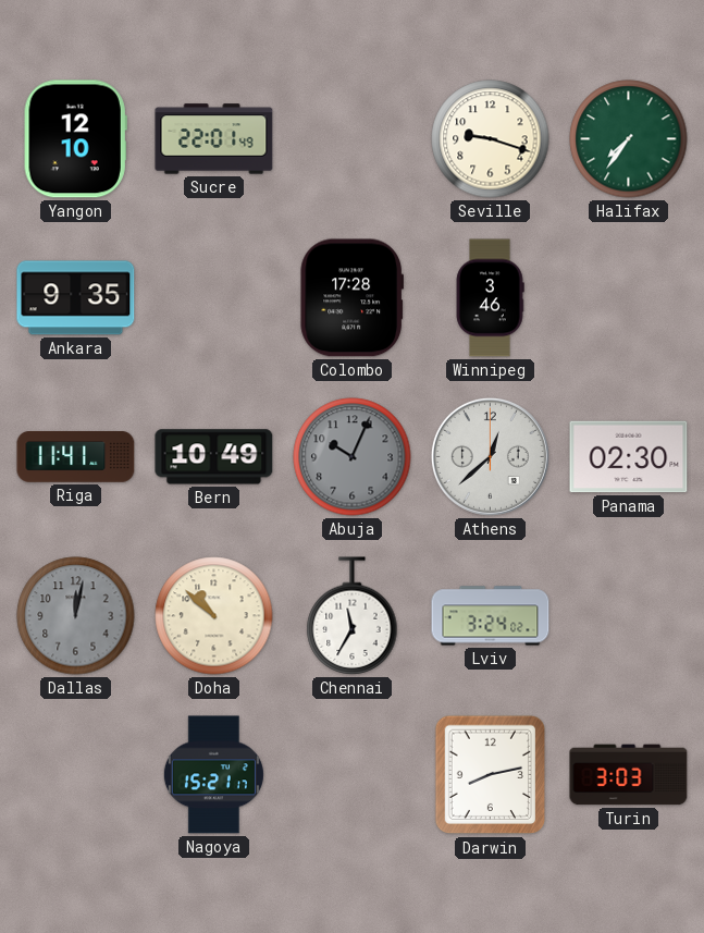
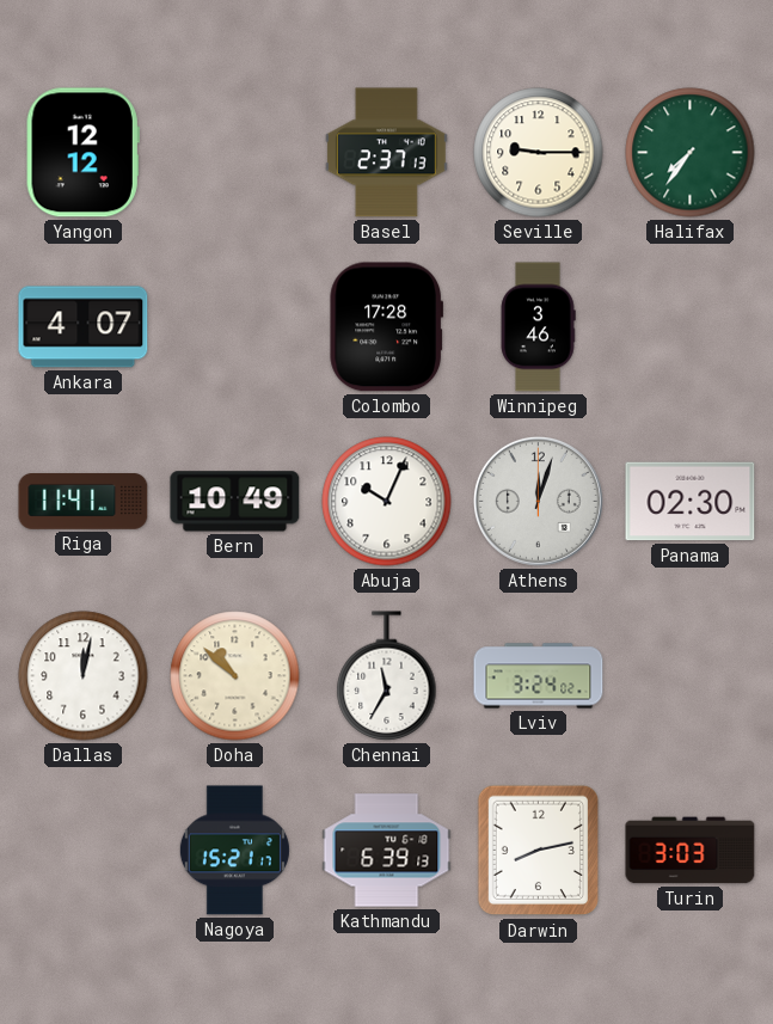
Yangon: 12:10 -> 12:12 (82, 153)
Sucre: 22:01 -> none (214, 139)
Basel: none -> 2:37 (386, 153)
Seville: 9:18 -> 9:15 (539, 153)
Ankara: 9:35 -> 4:07 (84, 327)
Abuja dial: grey -> white (387, 502)
Athens: 12:38 -> 12:03 (538, 501)
Dallas dial: grey -> white (84, 676)
Kathmandu: none -> 6:39 (387, 851)
